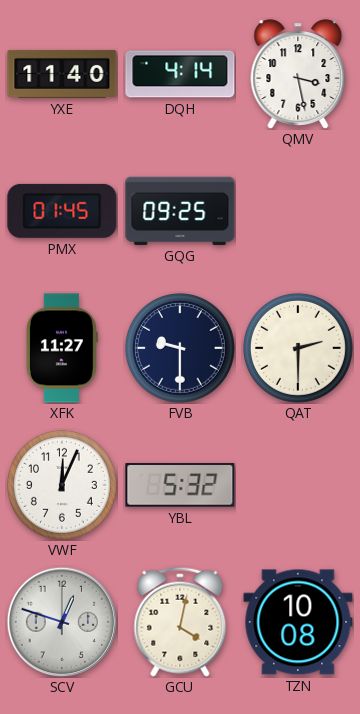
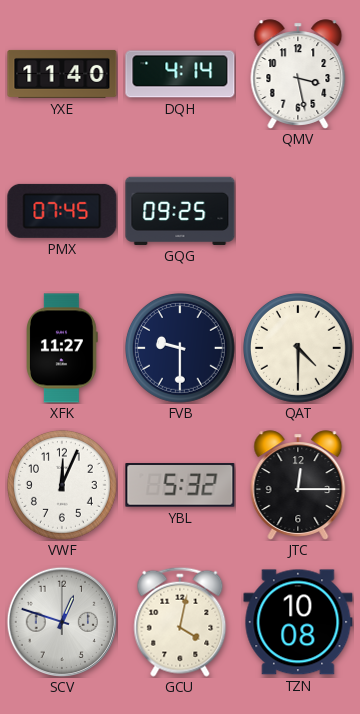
PMX: 01:45 -> 07:45 (62, 211)
QAT: 2:30 -> 4:30 (298, 348)
JTC: none -> 12:15 (298, 485)
